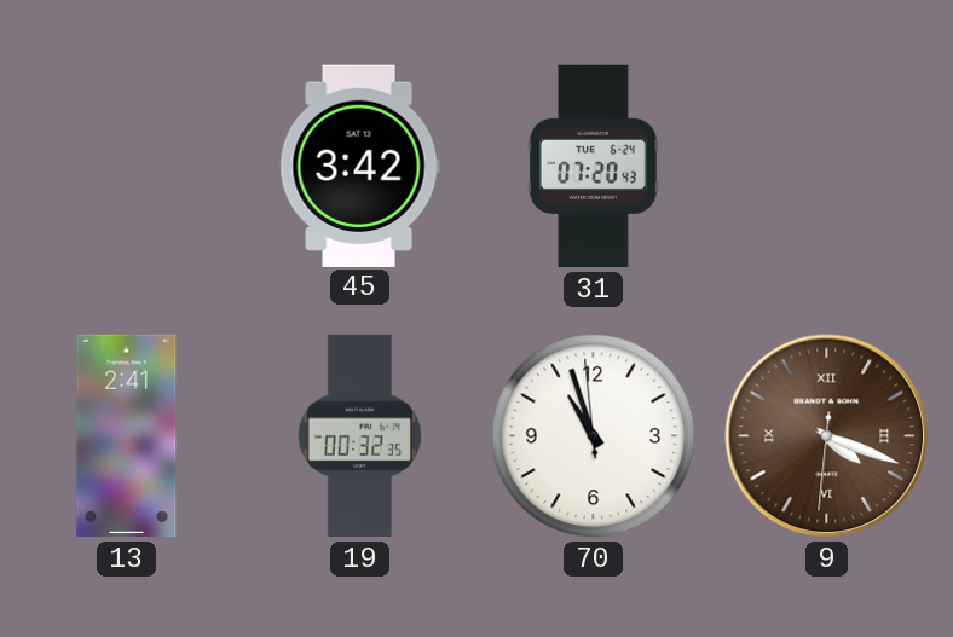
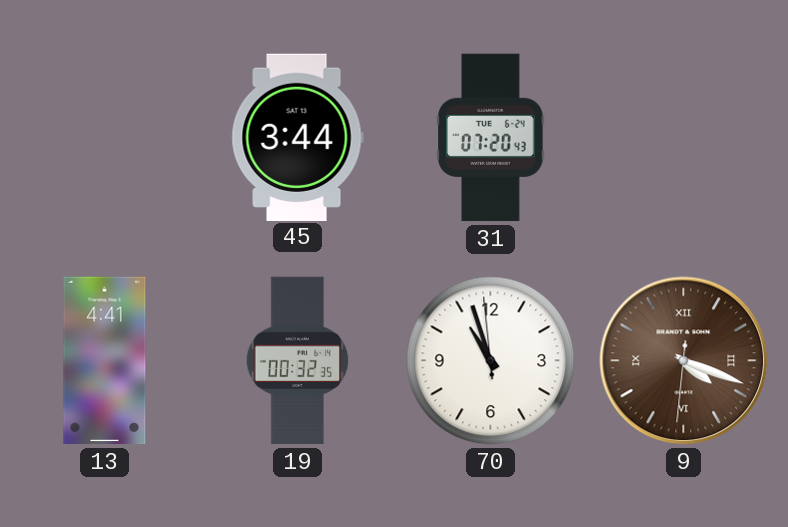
45: 3:42 -> 3:44 (297, 137)
13: 2:41 -> 4:41 (105, 361)
